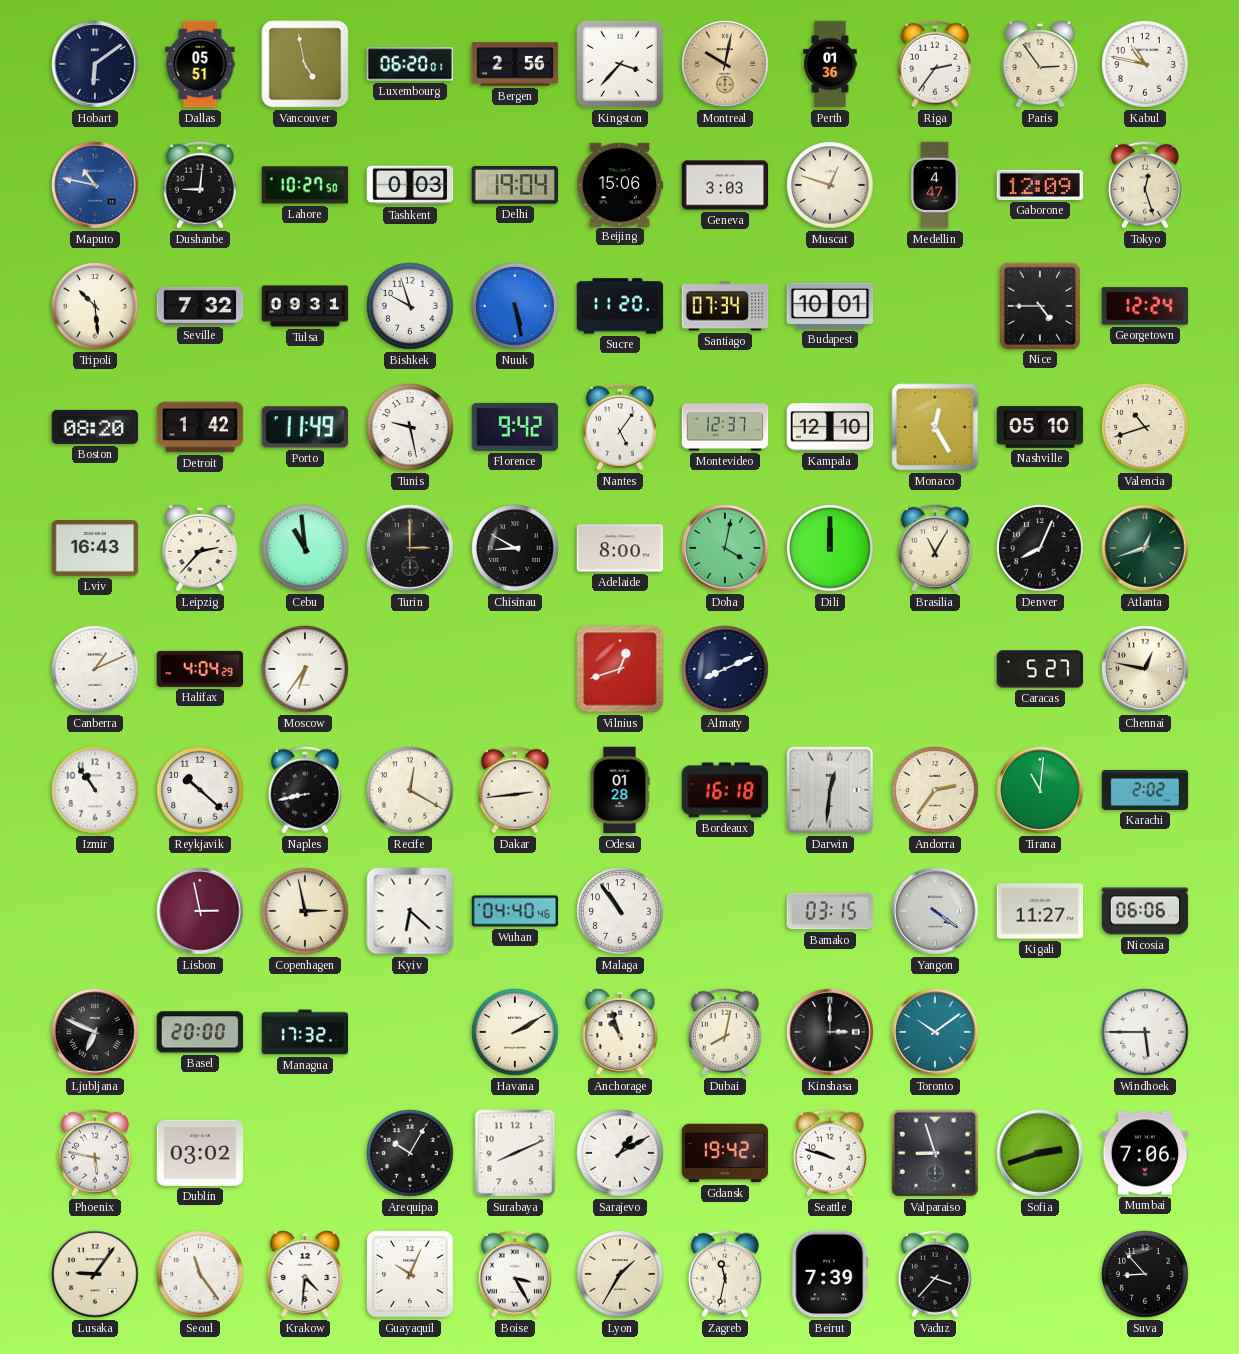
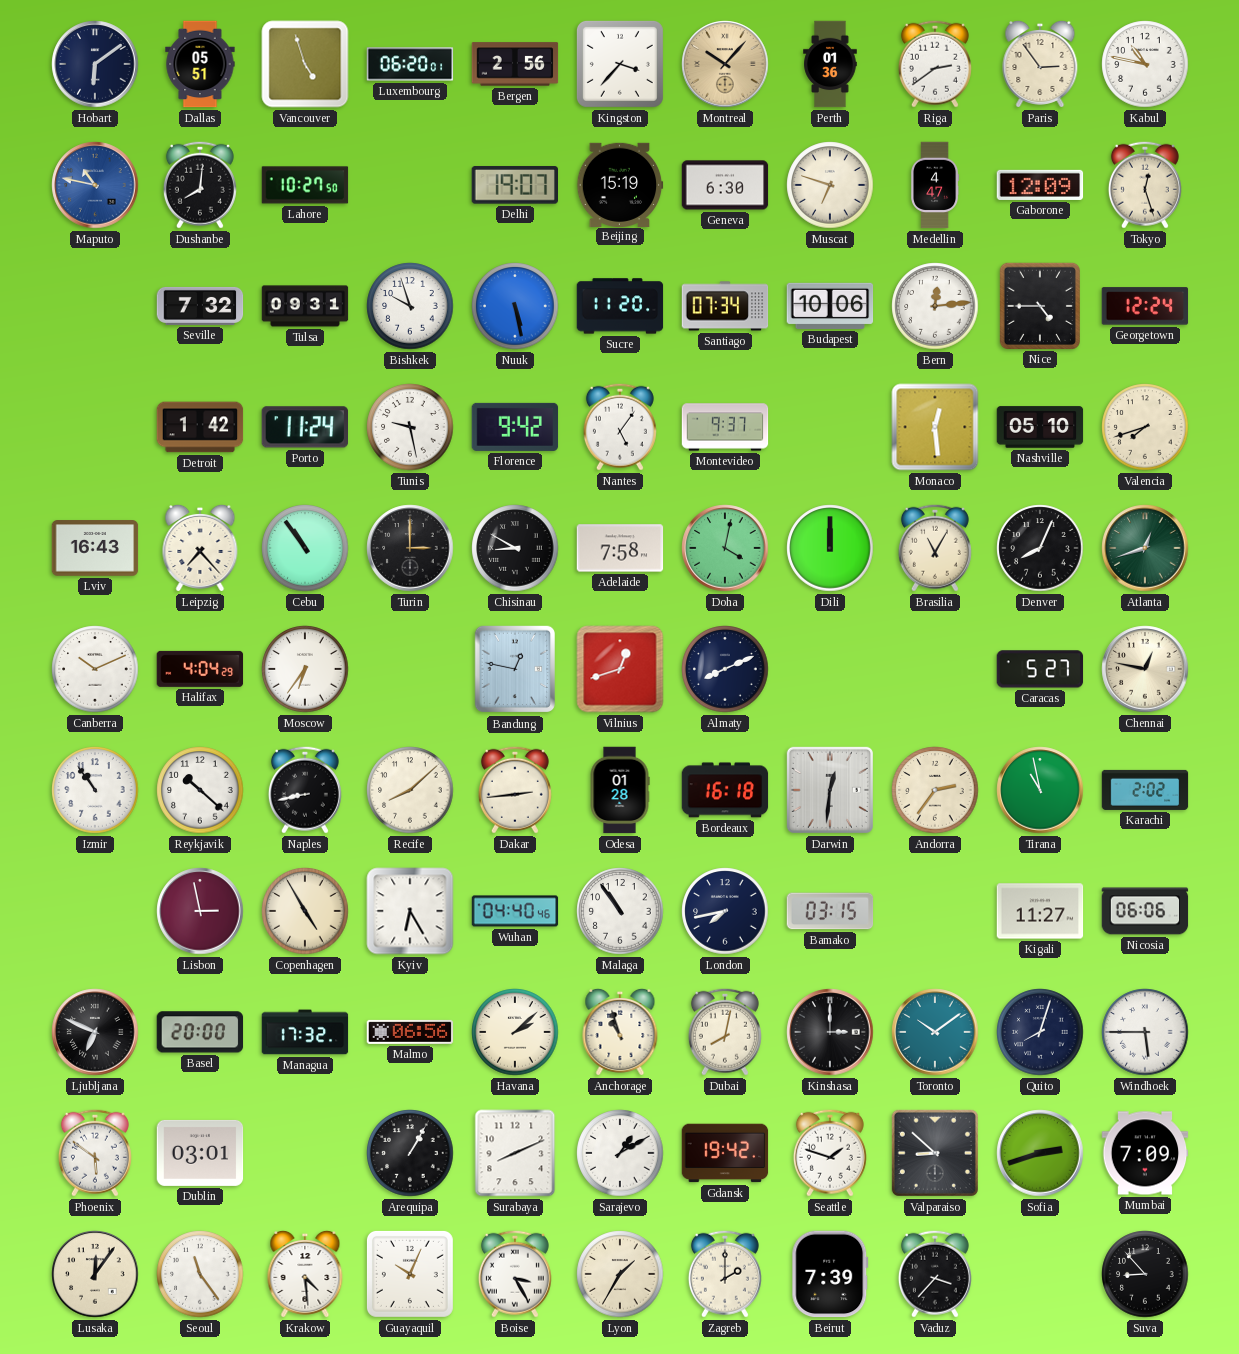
Vancouver: 4:58 -> 4:57 (305, 64)
Montreal: 10:02 -> 10:07 (725, 64)
Riga: 2:36 -> 2:39 (935, 64)
Dushanbe: 9:01 -> 8:01 (200, 185)
Tashkent: 0:03 -> none (410, 185)
Delhi: 19:04 -> 19:07 (514, 185)
Beijing: 15:06 -> 15:19 (620, 184)
Geneva: 3:03 -> 6:30 (725, 185)
Muscat: 12:48 -> 6:48 (830, 185)
Tripoli: 10:29 -> none (95, 306)
Budapest: 10:01 -> 10:06 (830, 306)
Bern: none -> 12:14 (935, 306)
Boston: 08:20 -> none (95, 427)
Porto: 11:49 -> 11:24 (304, 427)
Montevideo: 12:37 -> 9:37 (725, 427)
Kampala: 12:10 -> none (830, 427)
Monaco: 12:25 -> 12:29 (935, 427)
Valencia: 10:42 -> 7:42 (1145, 427)
Leipzig: 2:37 -> 7:23 (200, 548)
Cebu: 10:59 -> 10:54 (305, 548)
Adelaide: 8:00 -> 7:58 (620, 548)
Canberra: 1:11 -> 10:11 (95, 669)
Bandung: none -> 12:47 (514, 669)
Recife: 12:20 -> 8:08 (410, 790)
Tirana: 11:01 -> 10:58 (1040, 790)
Copenhagen: 2:58 -> 4:55 (305, 911)
Kyiv: 6:22 -> 6:25 (410, 911)
London: none -> 7:43 (725, 911)
Yangon: 4:21 -> none (935, 911)
Malmo: none -> 06:56 (410, 1032)
Havana: 2:10 -> 2:08 (515, 1032)
Quito: none -> 8:03 (1040, 1032)
Phoenix: 5:47 -> 5:51 (95, 1153)
Dublin: 03:02 -> 03:01 (200, 1153)
Arequipa: 10:05 -> 1:05 (410, 1153)
Seattle: 9:48 -> 1:48 (830, 1153)
Valparaiso: 8:57 -> 8:52 (935, 1153)
Mumbai: 7:06 -> 7:09 (1145, 1153)
Lusaka: 9:06 -> 12:06 (95, 1274)
Krakow: 4:31 -> 4:29 (305, 1274)
Zagreb: 11:32 -> 2:00 (725, 1274)
